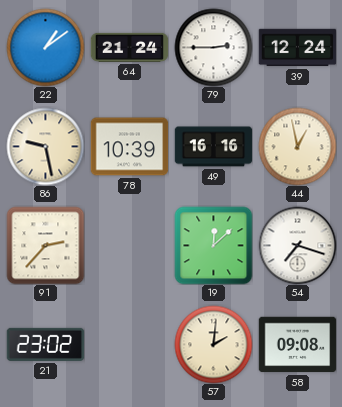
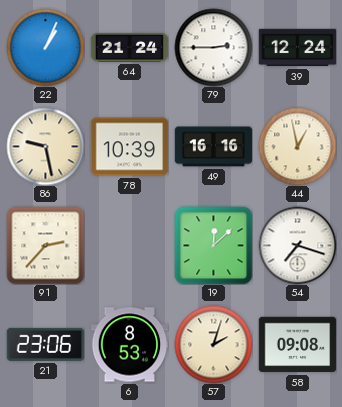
22: 1:09 -> 1:04 (45, 47)
21: 23:02 -> 23:06 (45, 344)
6: none -> 8:53 (129, 345)
57: 2:01 -> 2:03 (213, 344)
